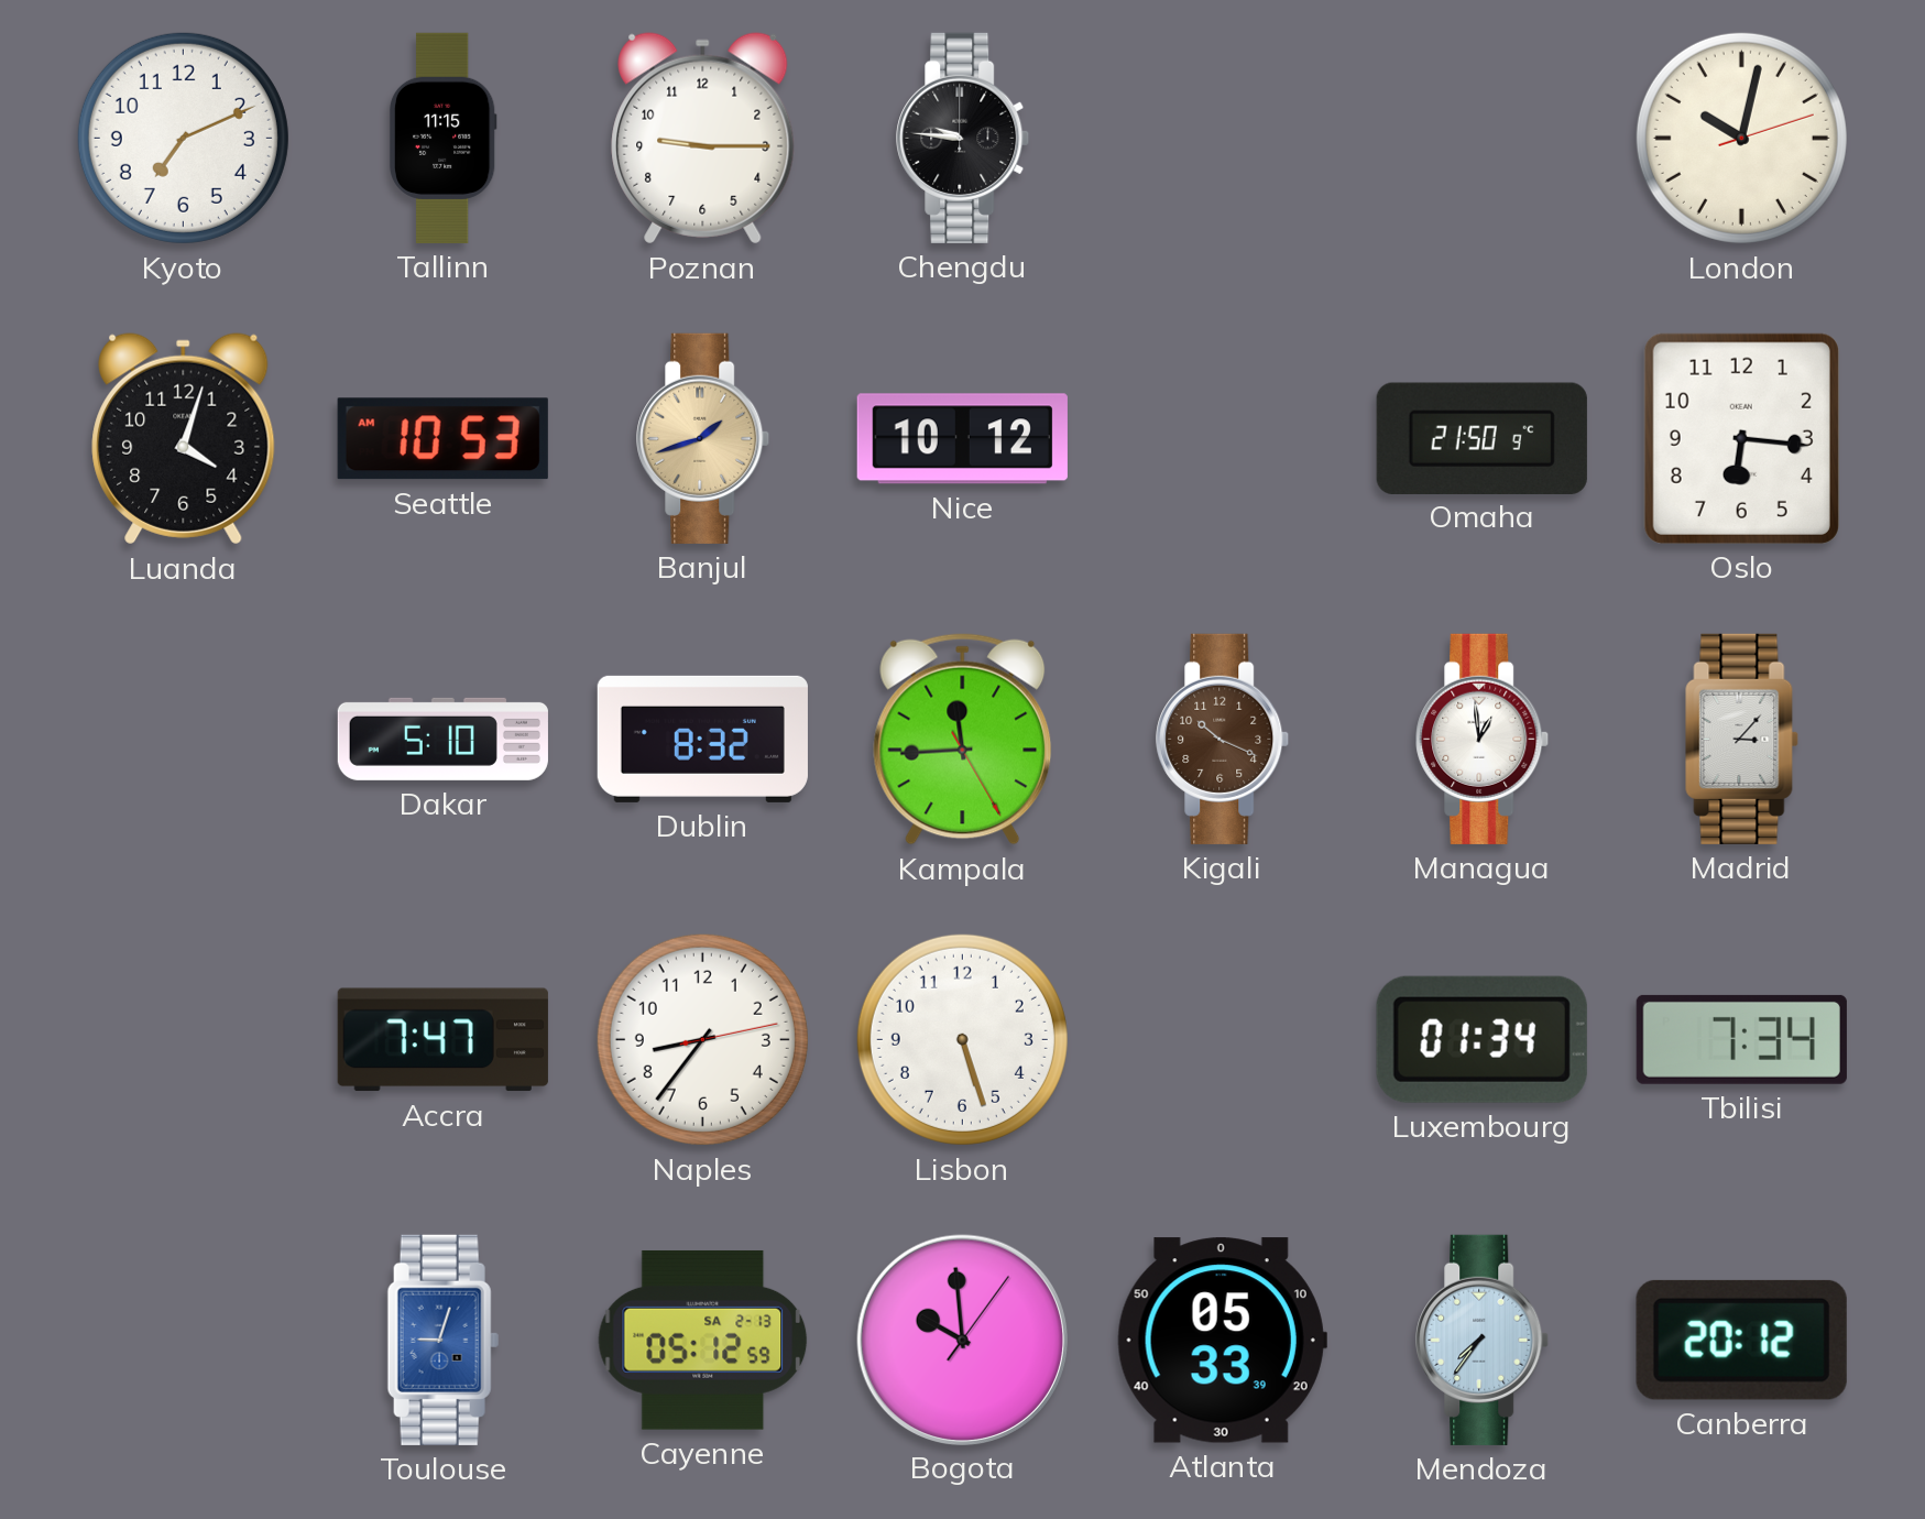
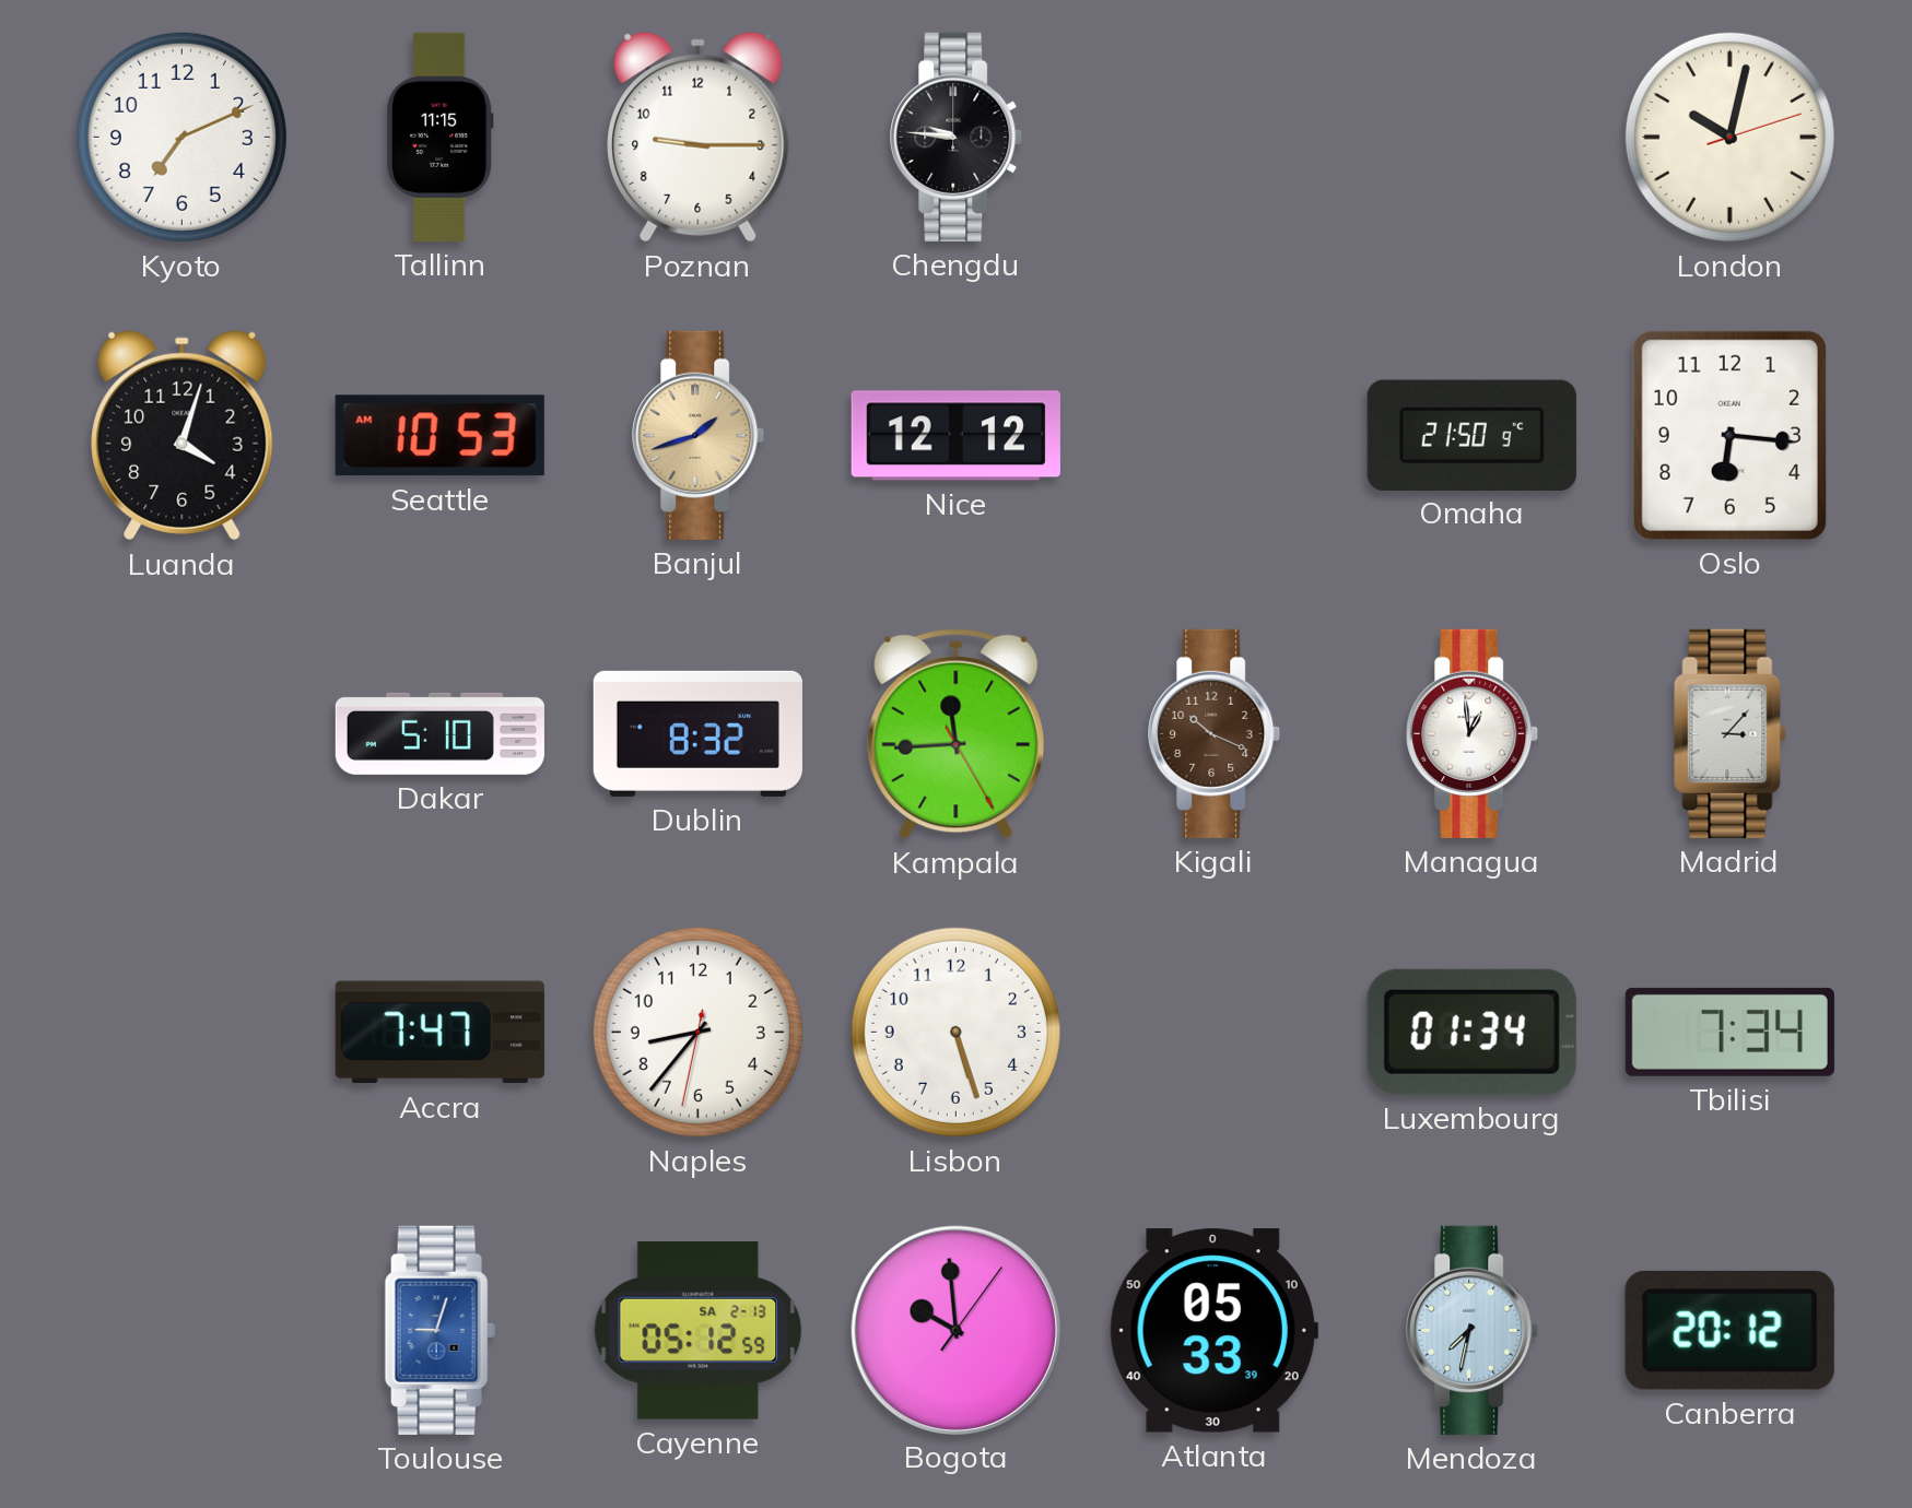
Nice: 10:12 -> 12:12 (955, 436)
Naples: 8:36:13 -> 8:36:32 (697, 1032)
Mendoza: 7:36 -> 7:32 (1473, 1330)
